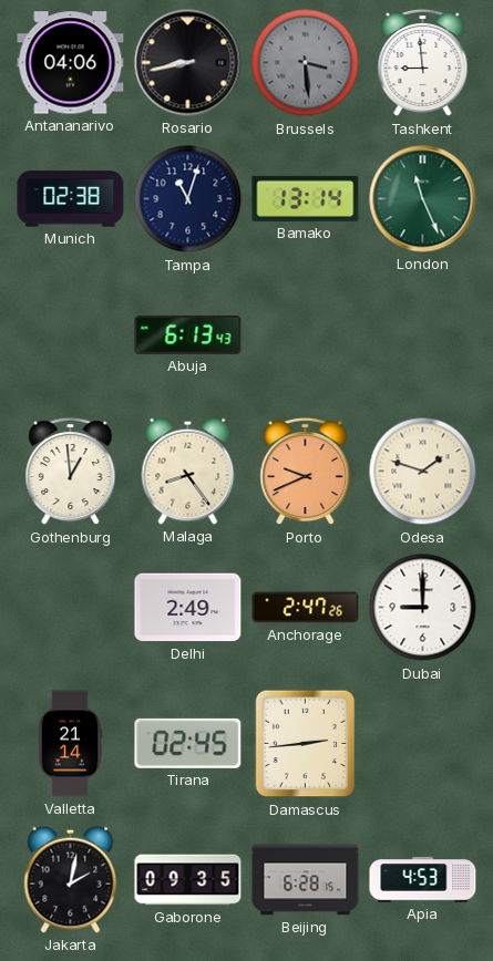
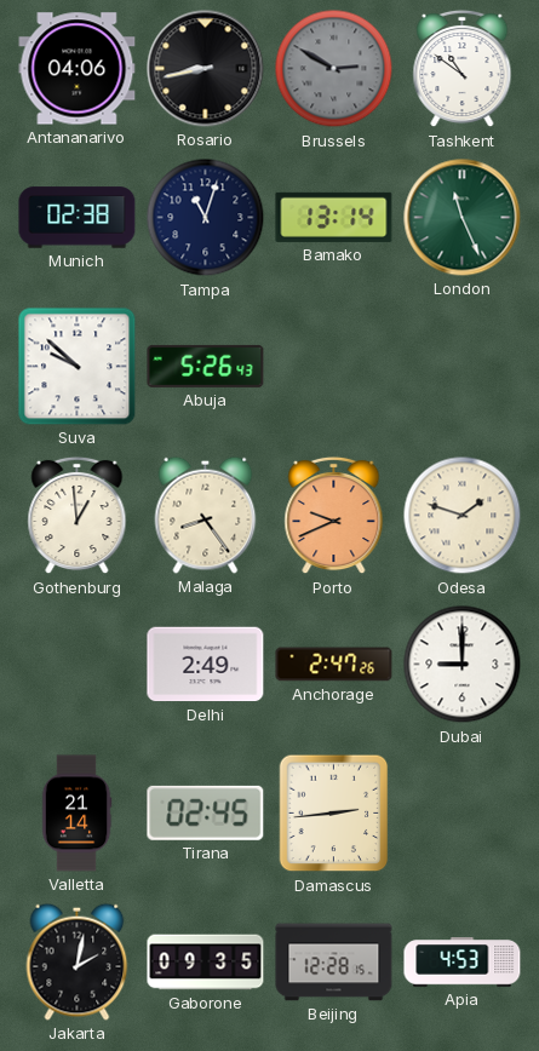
Brussels: 3:29 -> 2:50 (334, 69)
Tashkent: 8:59 -> 10:51 (463, 69)
Suva: none -> 9:52 (78, 367)
Abuja: 6:13 -> 5:26 (206, 366)
Beijing: 6:28 -> 12:28 (334, 963)
